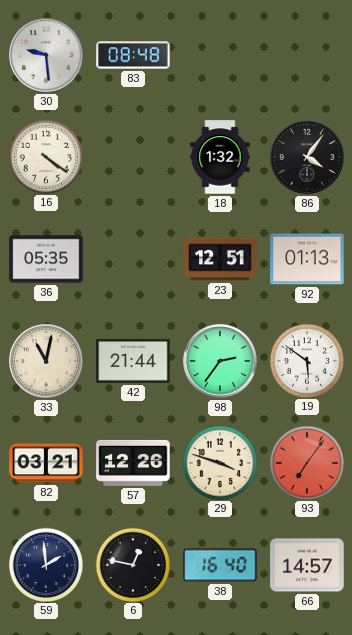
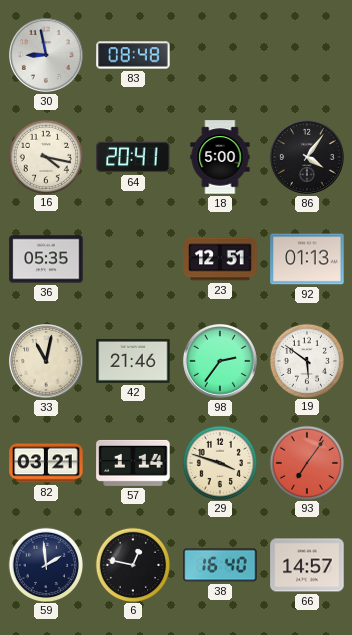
30: 9:29 -> 8:58 (47, 56)
16: 4:21 -> 4:17 (45, 156)
64: none -> 20:41 (133, 157)
18: 1:32 -> 5:00 (220, 157)
42: 21:44 -> 21:46 (133, 361)
57: 12:26 -> 1:14 (133, 463)
